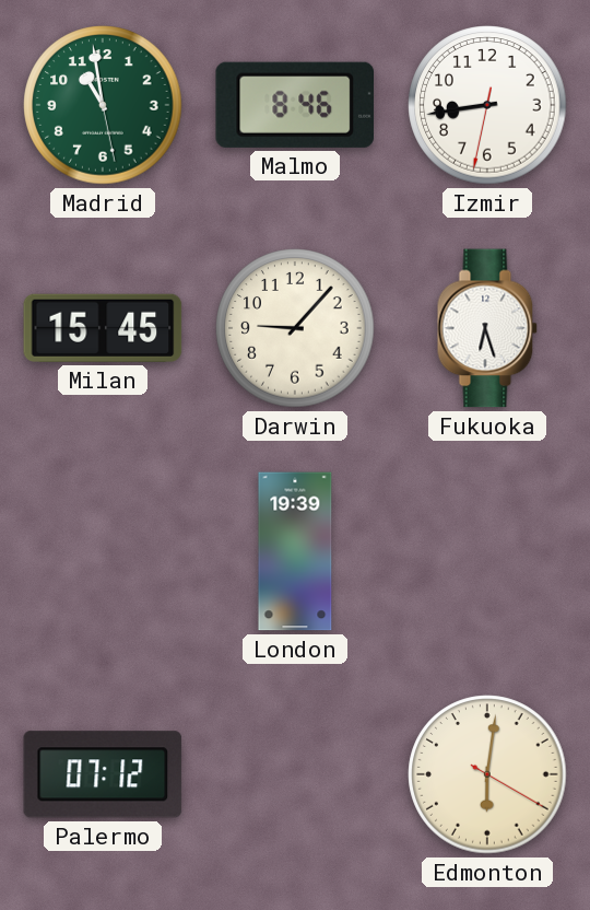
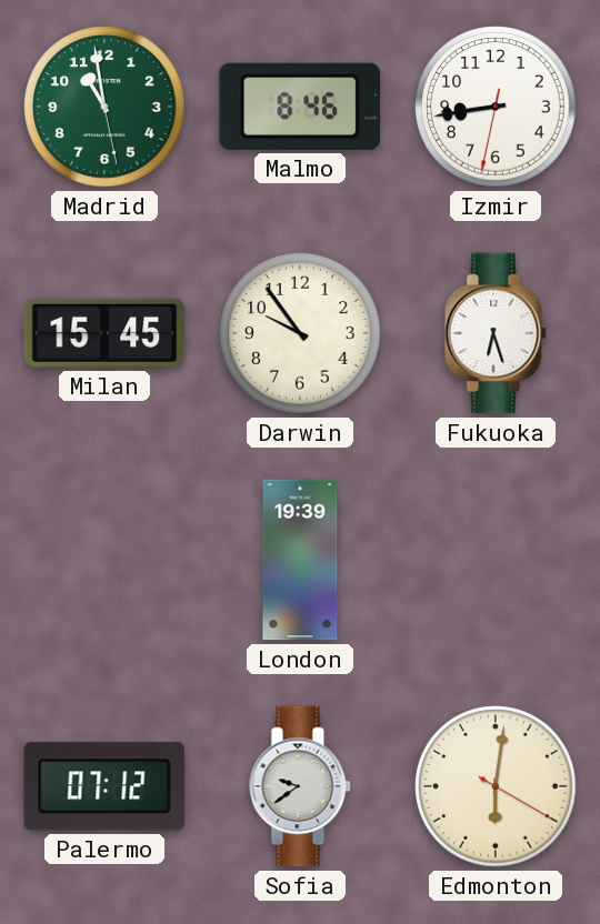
Darwin: 9:07 -> 9:54 (300, 333)
Sofia: none -> 9:39 (300, 786)
